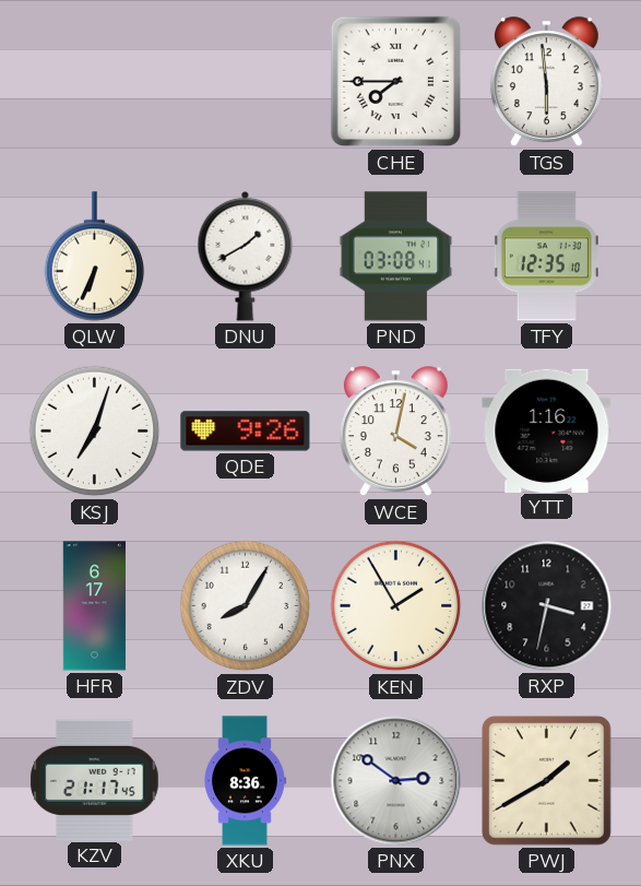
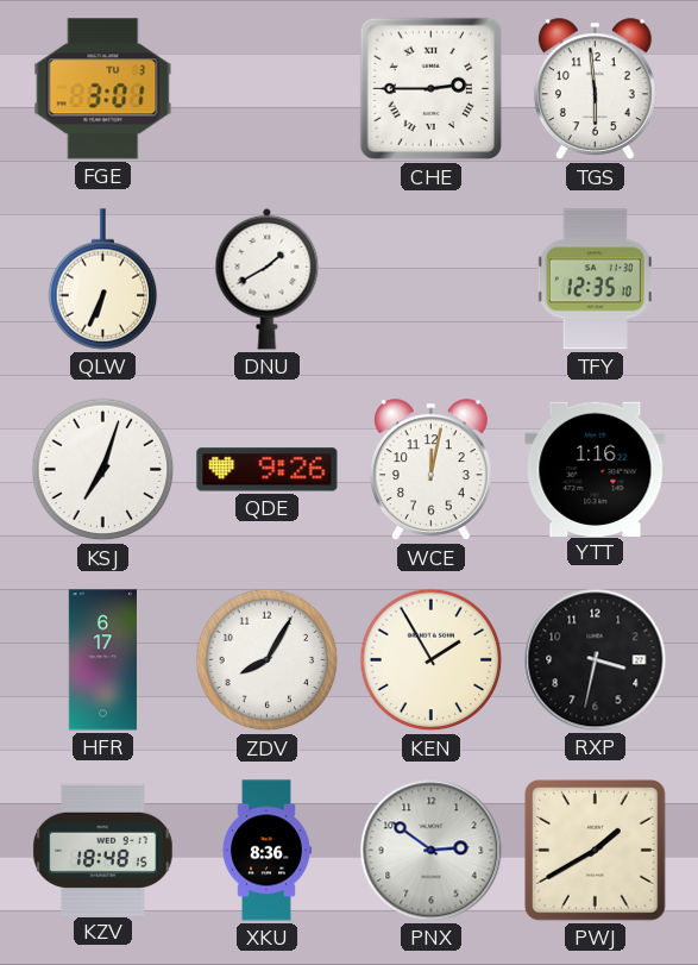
FGE: none -> 3:01 (103, 89)
CHE: 7:45 -> 2:45 (432, 89)
PND: 03:08 -> none (396, 257)
WCE: 4:02 -> 12:02 (430, 470)
KZV: 21:17 -> 18:48 (103, 850)
